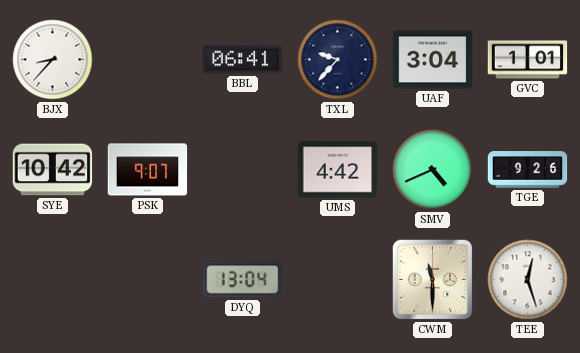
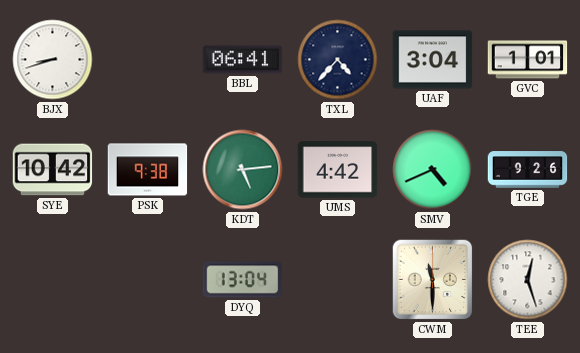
BJX: 8:37 -> 8:42 (53, 60)
TXL: 9:37 -> 4:37 (338, 60)
PSK: 9:07 -> 9:38 (148, 170)
KDT: none -> 5:14 (243, 170)
